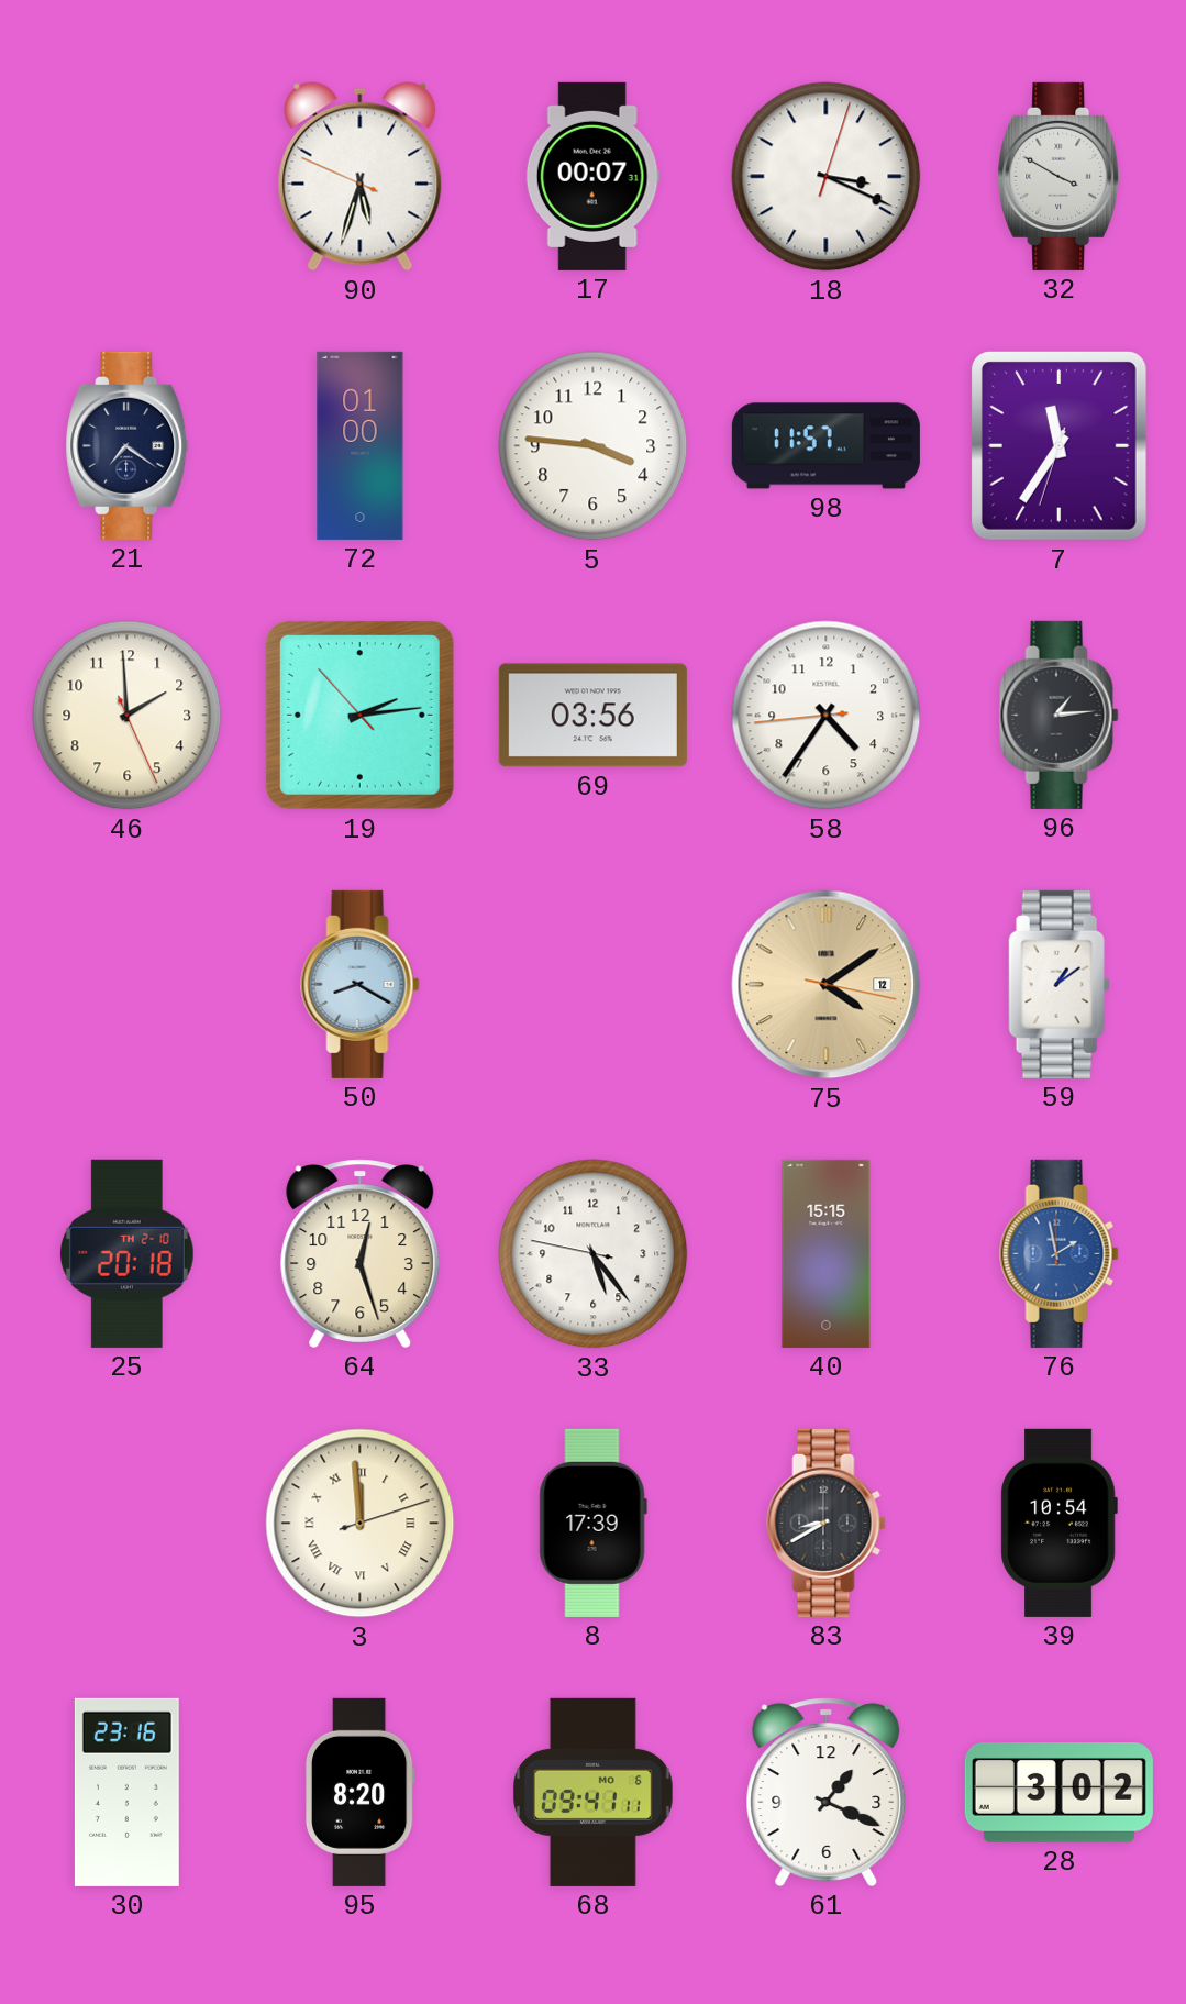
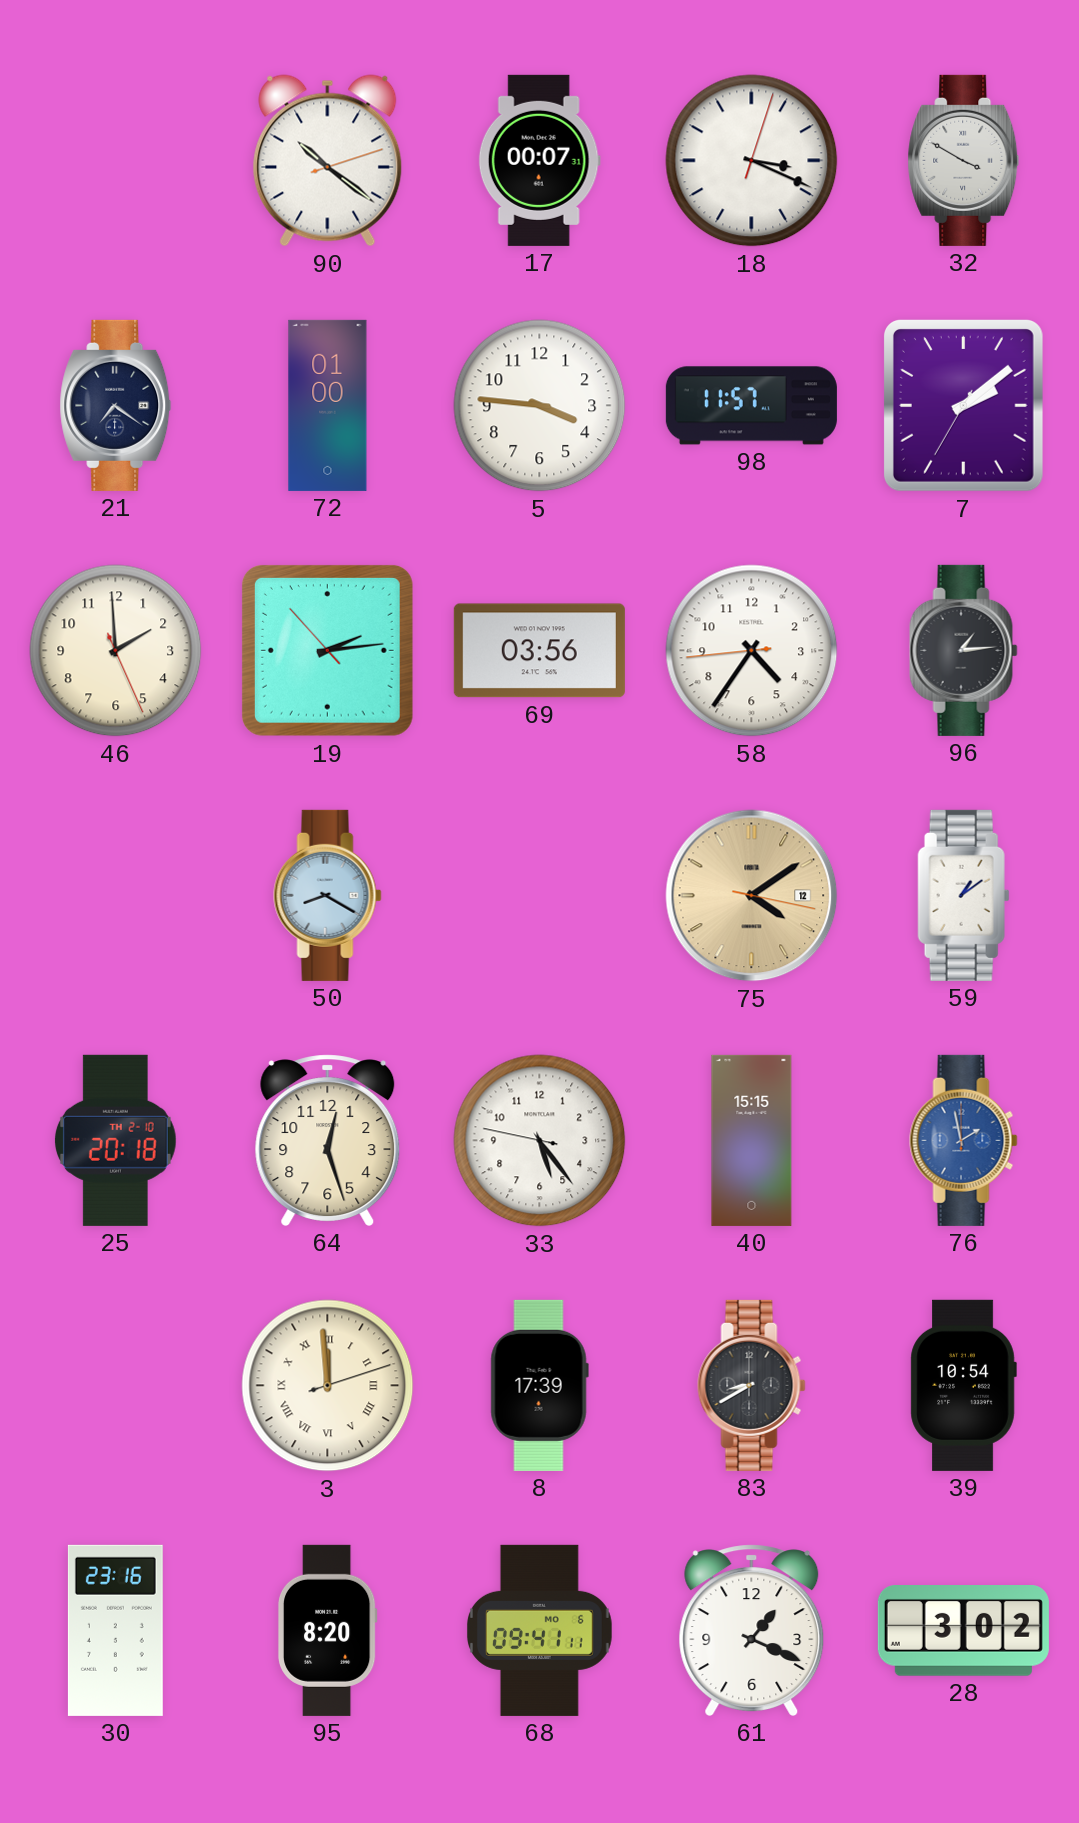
90: 5:32 -> 10:21 (328, 161)
7: 11:35 -> 2:08 (963, 405)
